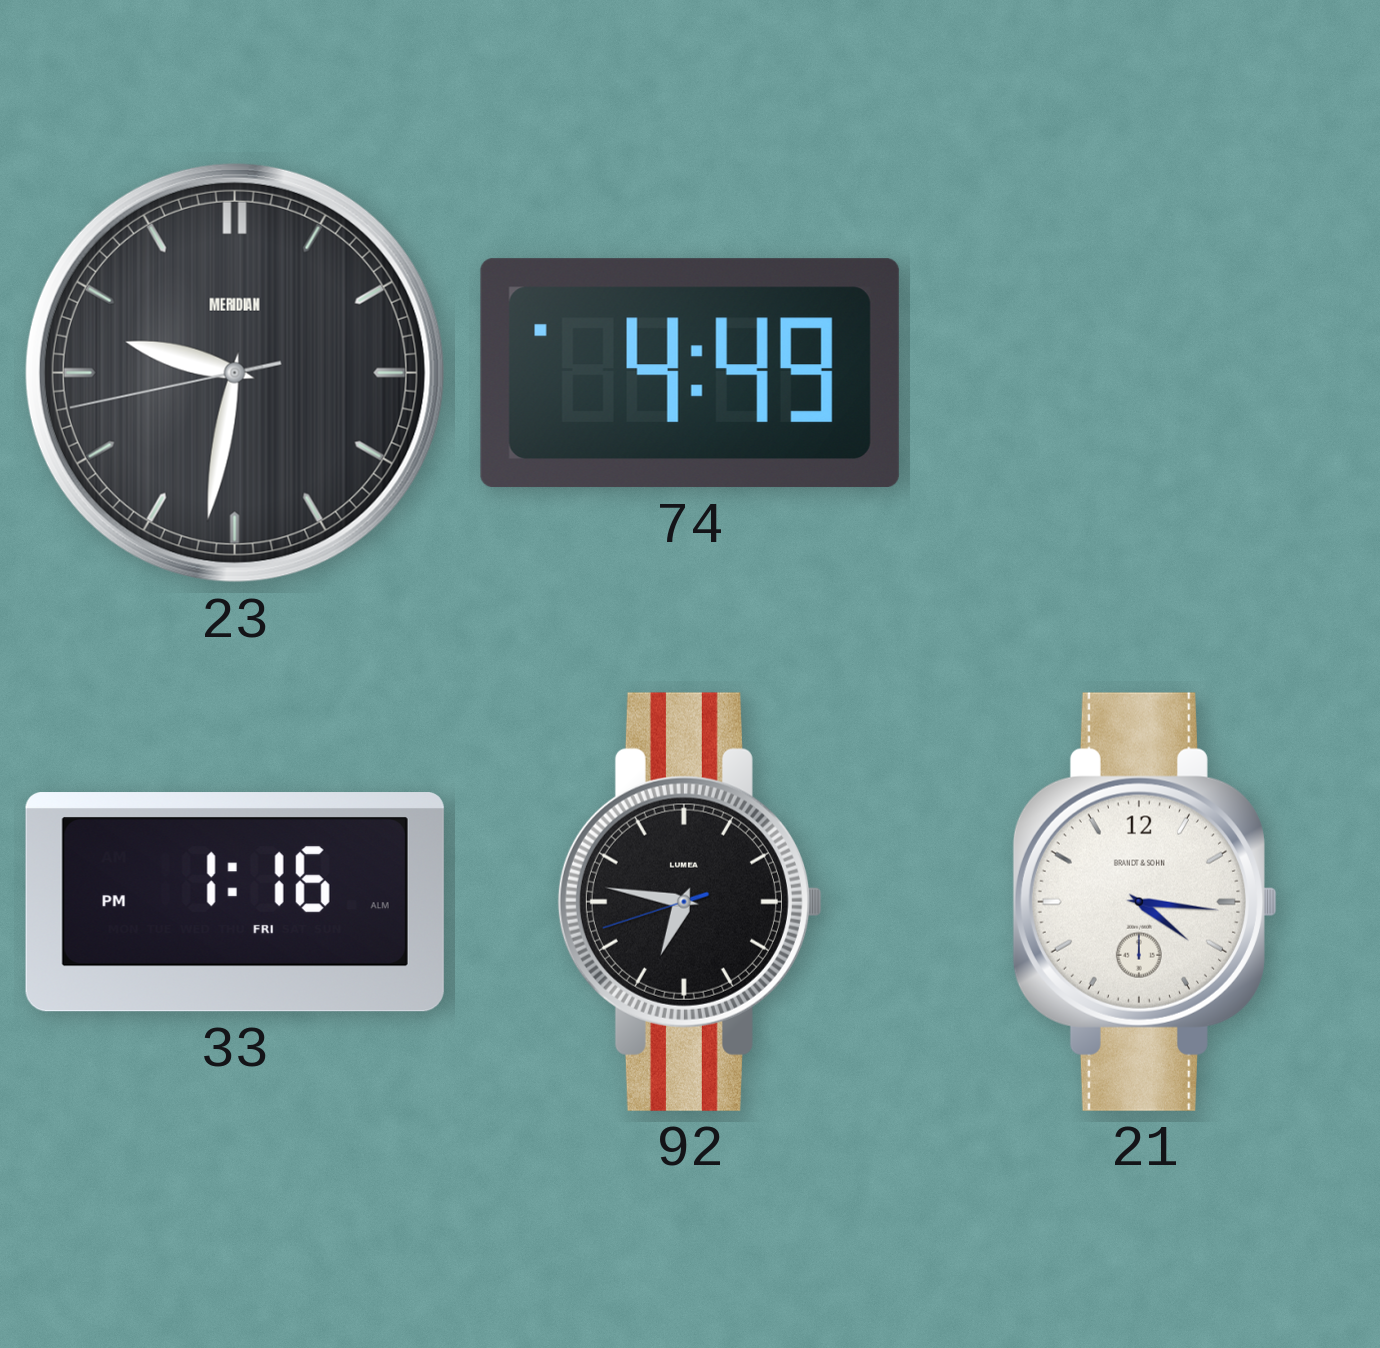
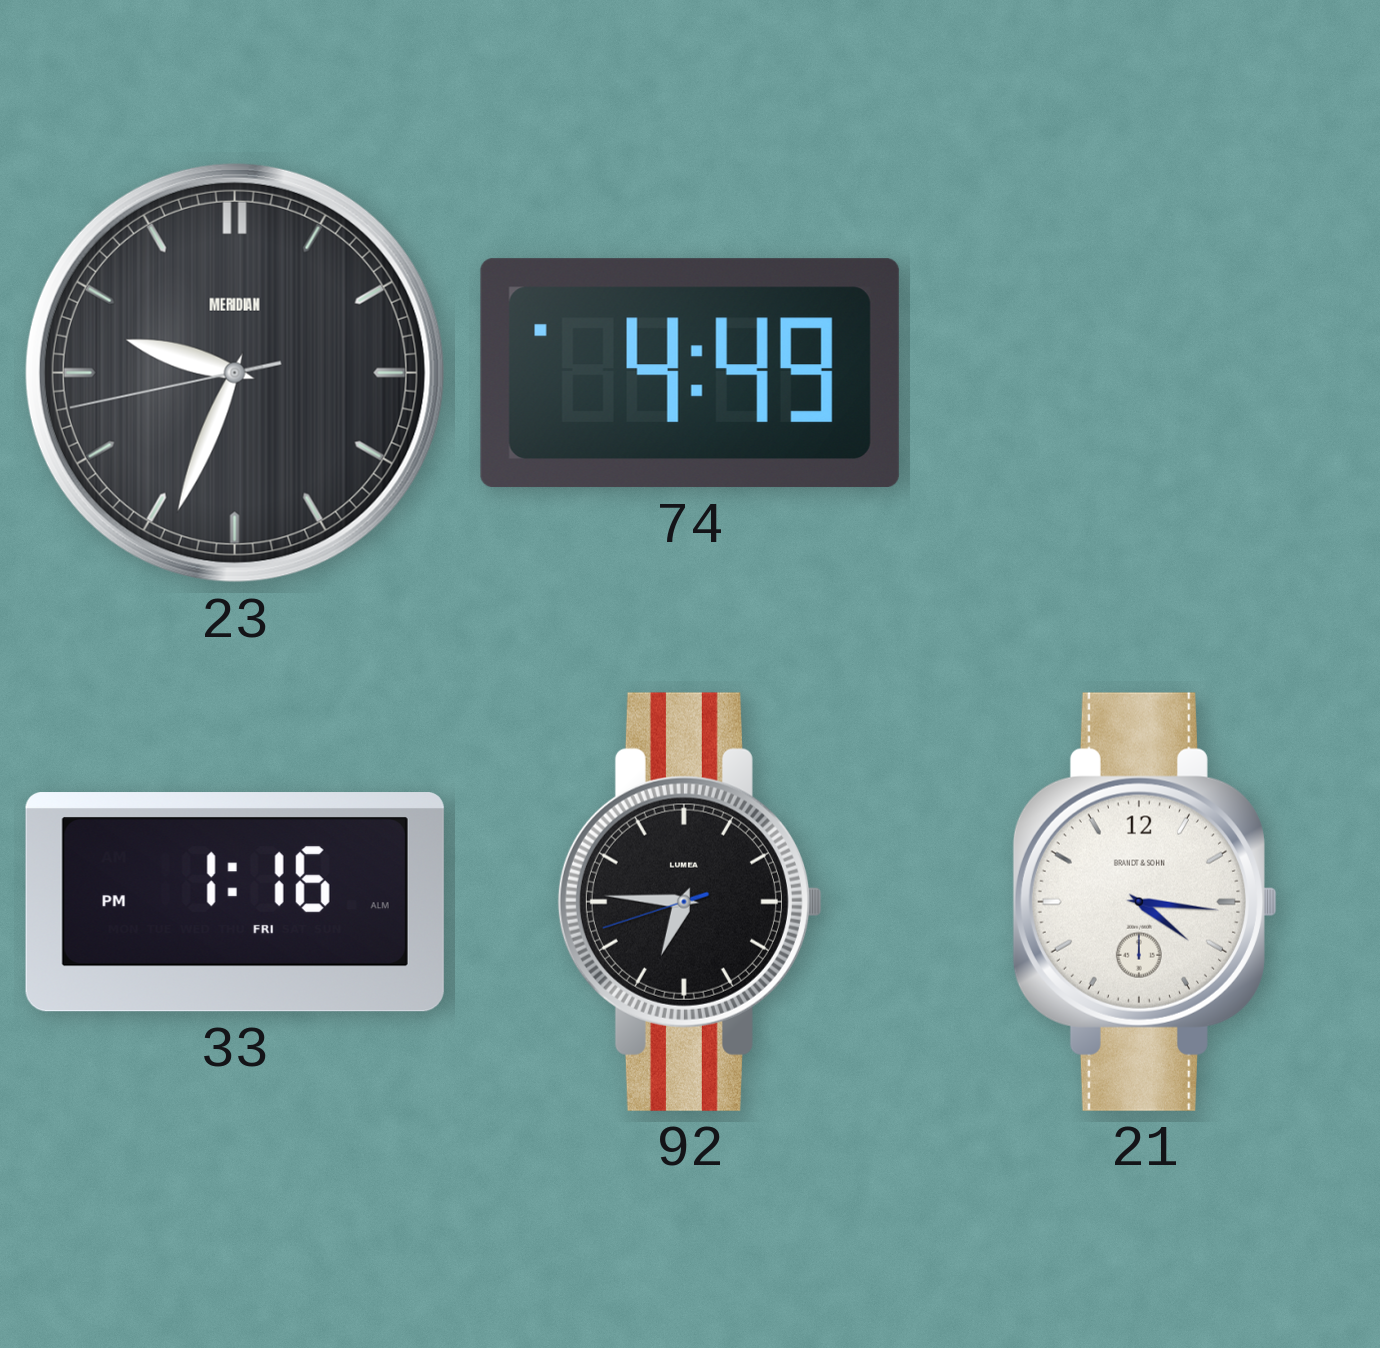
23: 9:31 -> 9:33 (235, 373)
92: 6:46 -> 6:45 (690, 902)
